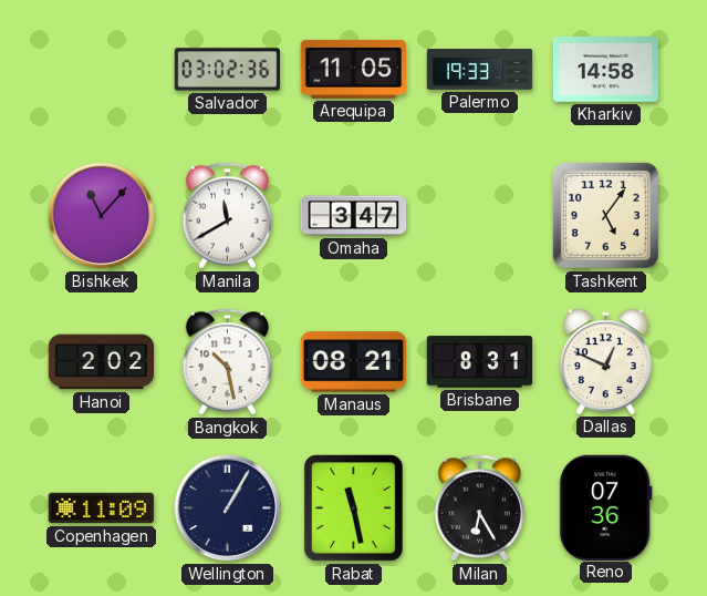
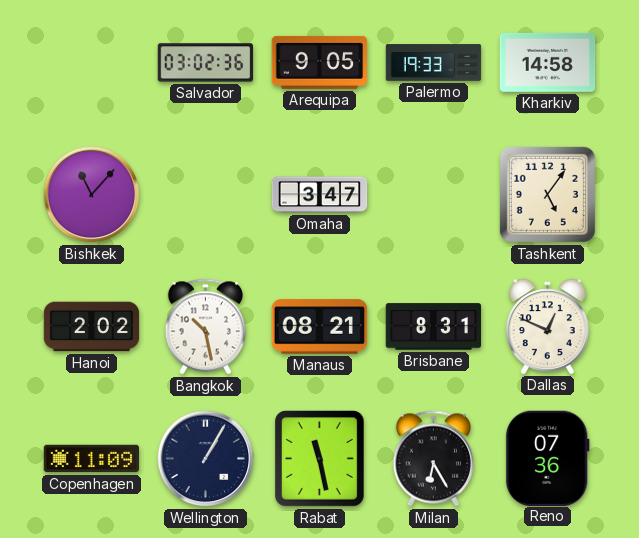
Arequipa: 11:05 -> 9:05 (320, 62)
Manila: 11:40 -> none (227, 216)
